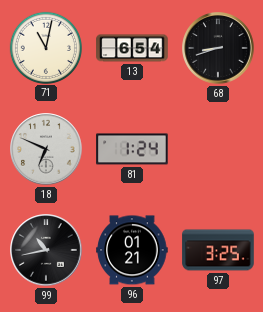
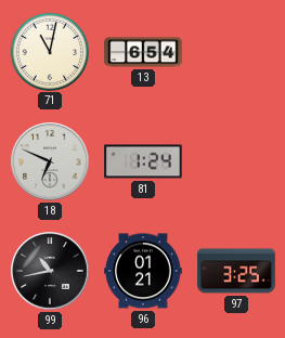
68: 8:42 -> none (218, 48)
